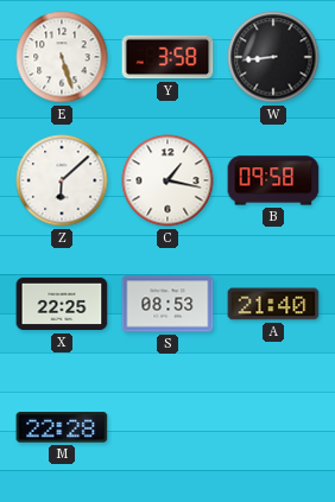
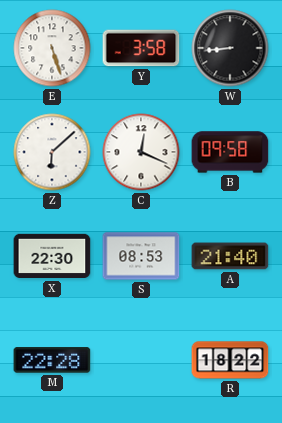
C: 1:17 -> 12:19 (141, 152)
X: 22:25 -> 22:30 (52, 256)
R: none -> 18:22 (230, 360)
